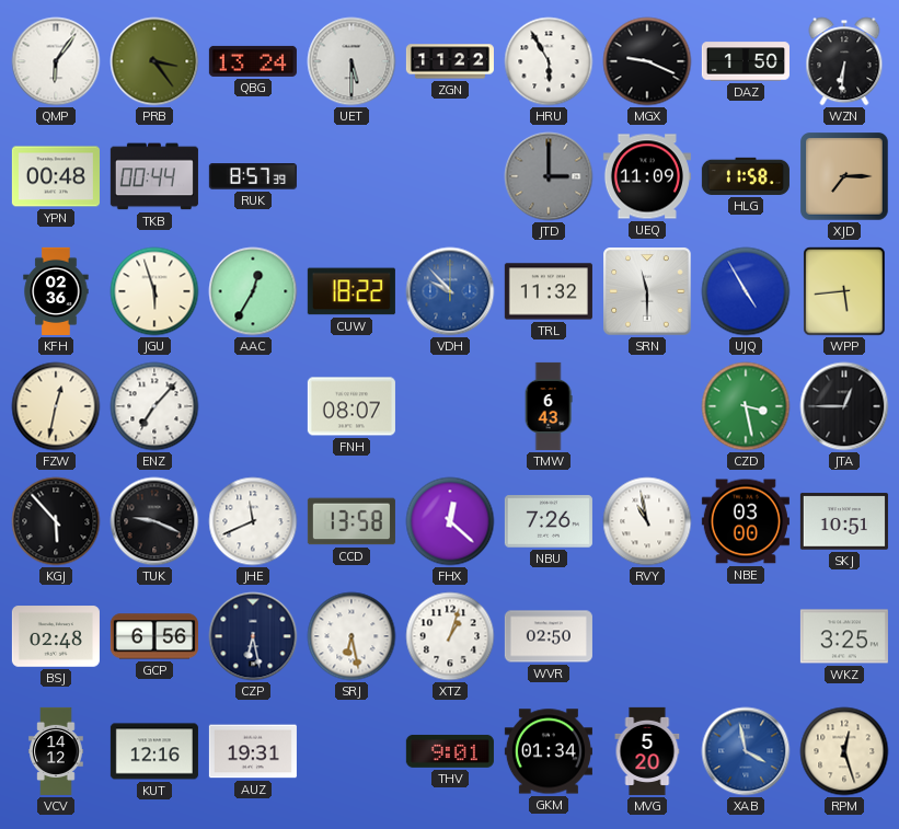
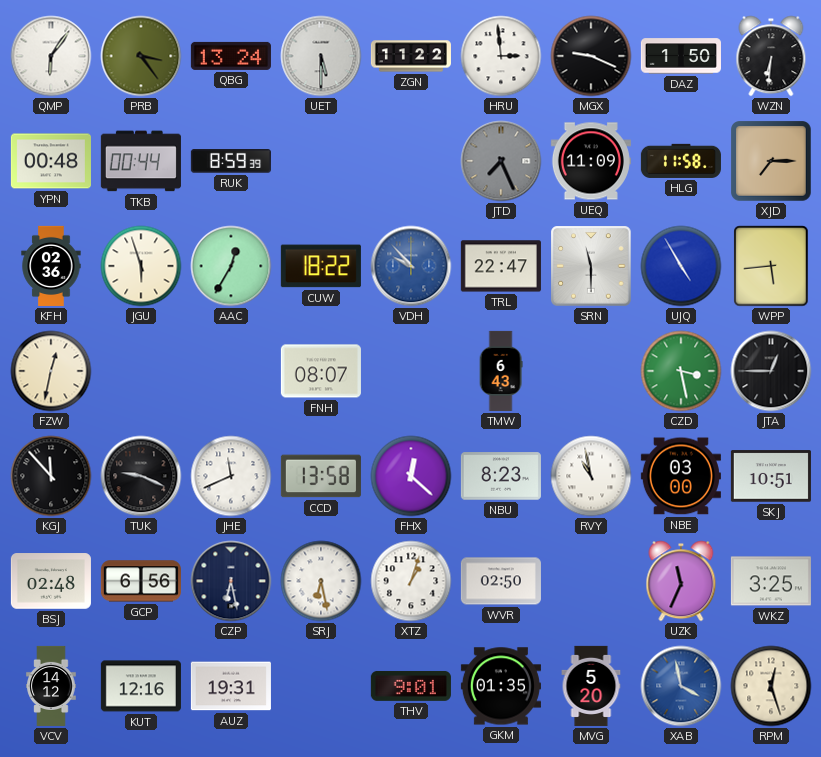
HRU: 5:55 -> 2:59 (501, 56)
RUK: 8:57 -> 8:59 (231, 161)
JTD: 3:00 -> 7:26 (501, 161)
TRL: 11:32 -> 22:47 (501, 266)
ENZ: 7:07 -> none (154, 406)
KGJ: 5:53 -> 11:53 (51, 476)
NBU: 7:26 -> 8:23 (501, 476)
UZK: none -> 11:34 (681, 581)
GKM: 01:34 -> 01:35 (501, 686)
